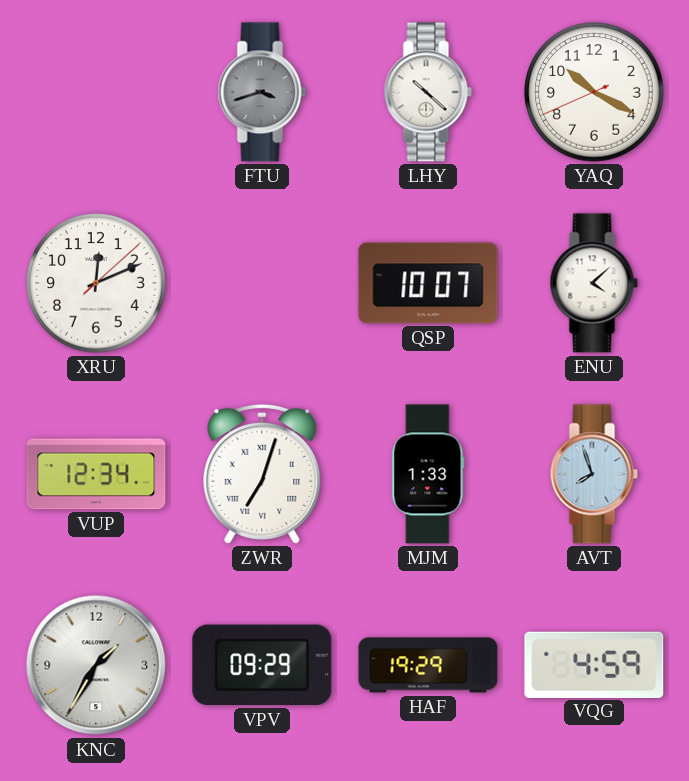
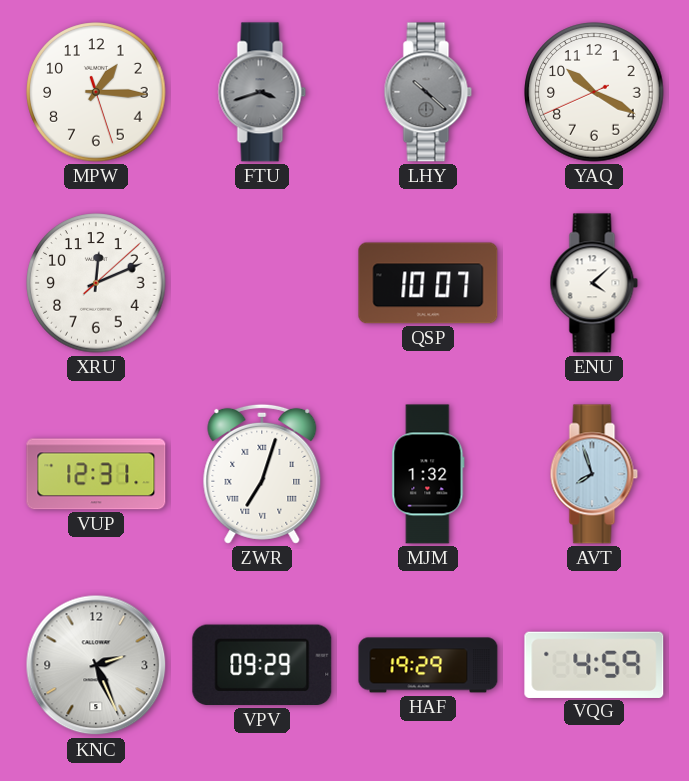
MPW: none -> 1:15 (96, 92)
LHY dial: white -> grey (428, 92)
VUP: 12:34 -> 12:31 (96, 474)
MJM: 1:33 -> 1:32 (428, 474)
KNC: 1:35 -> 2:26 (96, 665)
